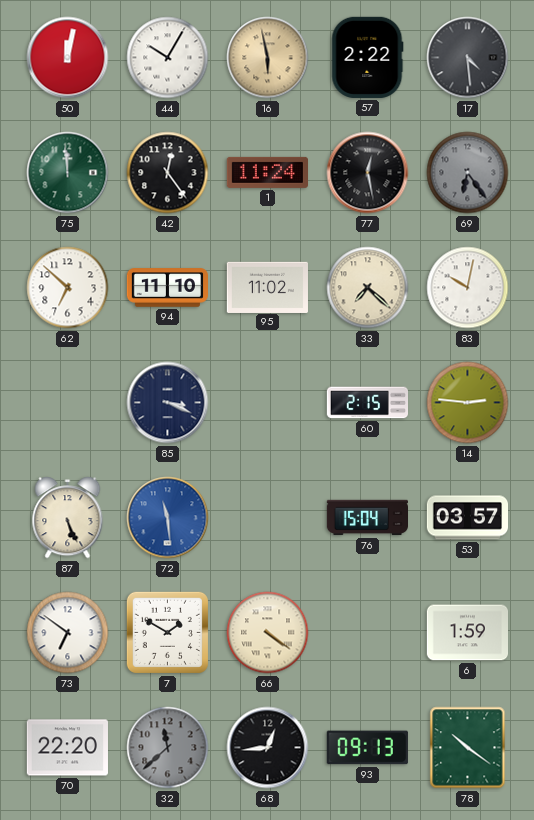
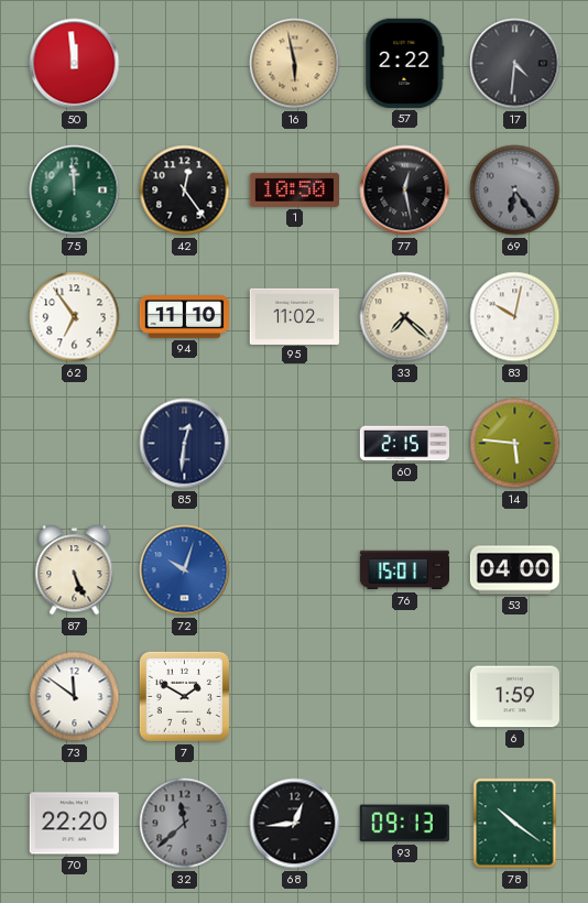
50: 12:02 -> 11:59 (75, 64)
44: 10:05 -> none (168, 58)
17: 4:29 -> 4:31 (515, 64)
1: 11:24 -> 10:50 (294, 189)
62: 6:52 -> 6:54 (75, 317)
85: 3:19 -> 12:31 (185, 444)
14: 2:46 -> 5:46 (515, 444)
72: 11:29 -> 10:03 (185, 570)
76: 15:04 -> 15:01 (404, 570)
53: 03:57 -> 04:00 (514, 570)
73: 6:51 -> 11:51 (75, 697)
66: 4:21 -> none (268, 633)
